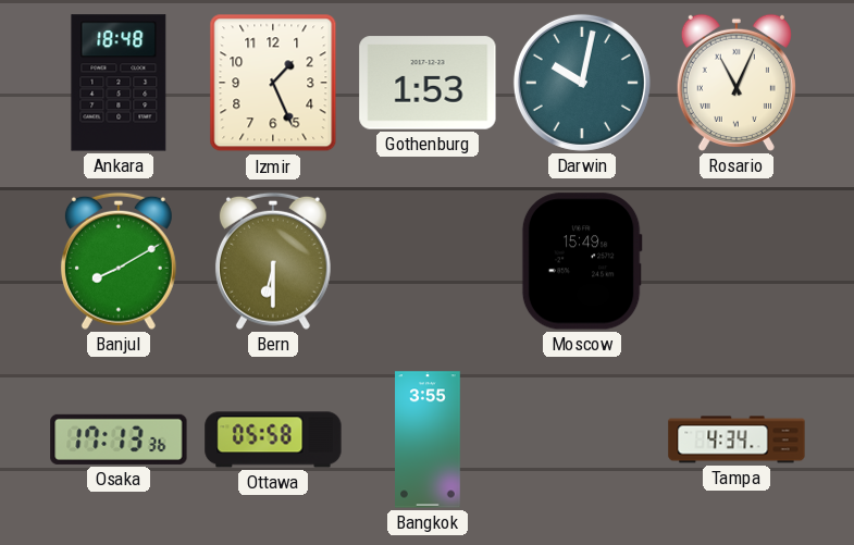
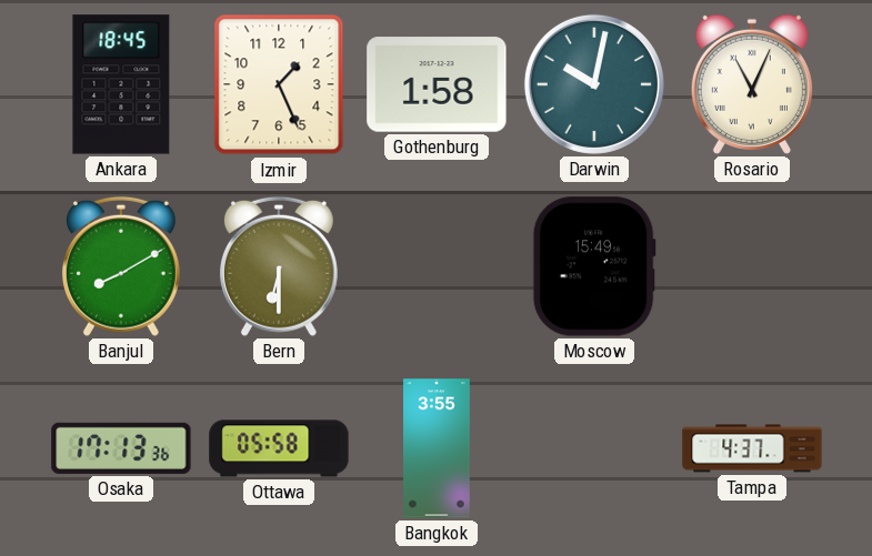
Ankara: 18:48 -> 18:45 (121, 84)
Gothenburg: 1:53 -> 1:58 (437, 84)
Tampa: 4:34 -> 4:37 (752, 448)
